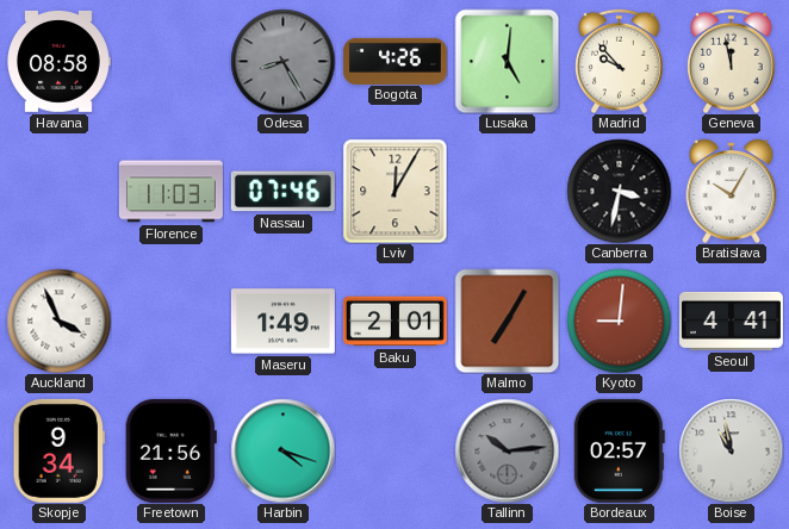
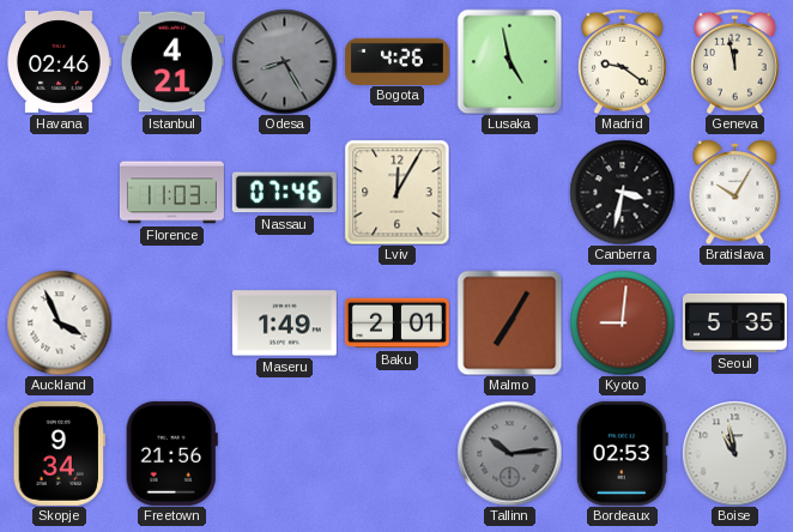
Havana: 08:58 -> 02:46 (59, 61)
Istanbul: none -> 4:21 (171, 62)
Lusaka: 5:01 -> 4:58 (509, 61)
Madrid: 9:53 -> 9:21 (623, 61)
Seoul: 4:41 -> 5:35 (734, 322)
Harbin: 4:18 -> none (282, 450)
Bordeaux: 02:57 -> 02:53 (622, 453)
